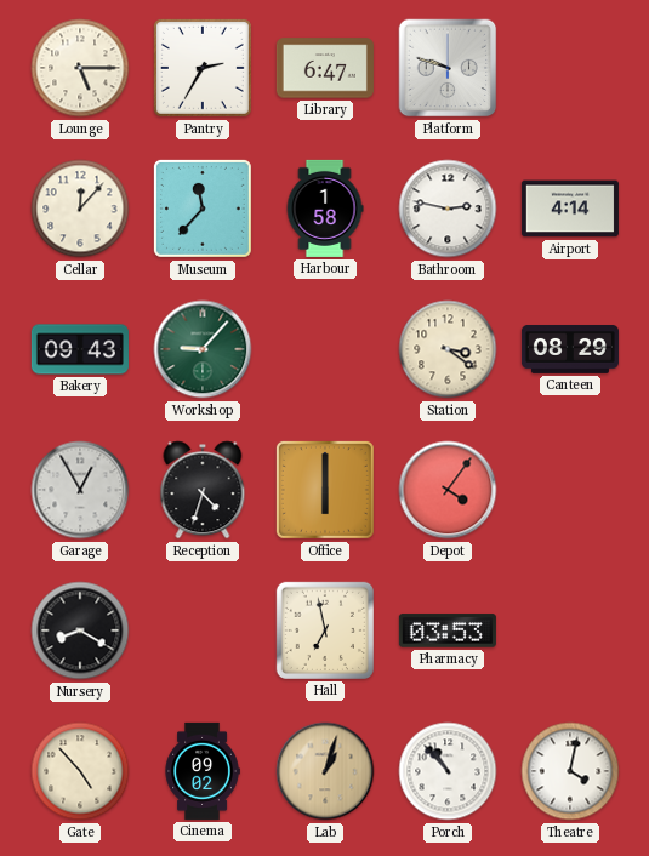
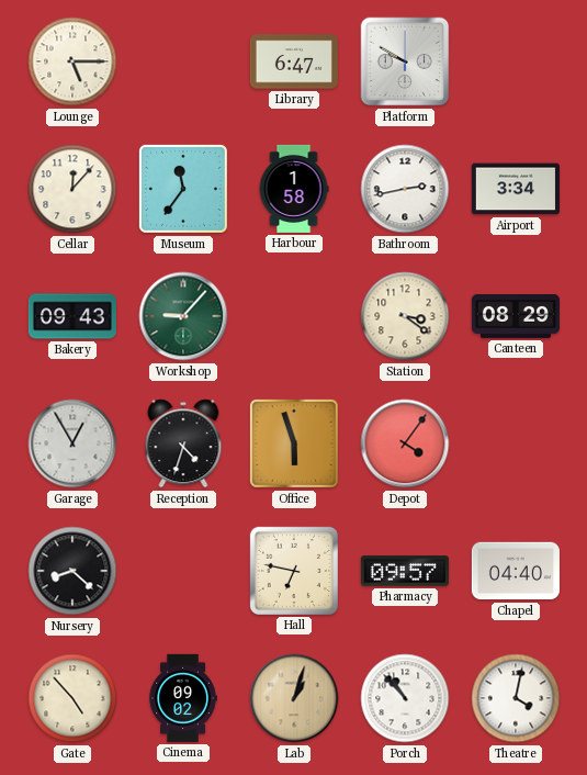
Pantry: 2:35 -> none (203, 68)
Platform: 9:48 -> 9:50 (405, 61)
Museum: 11:37 -> 11:36 (183, 189)
Bathroom: 2:47 -> 2:43 (405, 189)
Airport: 4:14 -> 3:34 (516, 189)
Office: 6:00 -> 5:57 (294, 443)
Nursery: 8:20 -> 8:22 (72, 571)
Hall: 6:58 -> 6:47 (294, 571)
Pharmacy: 03:53 -> 09:57 (405, 571)
Chapel: none -> 04:40 (516, 571)
